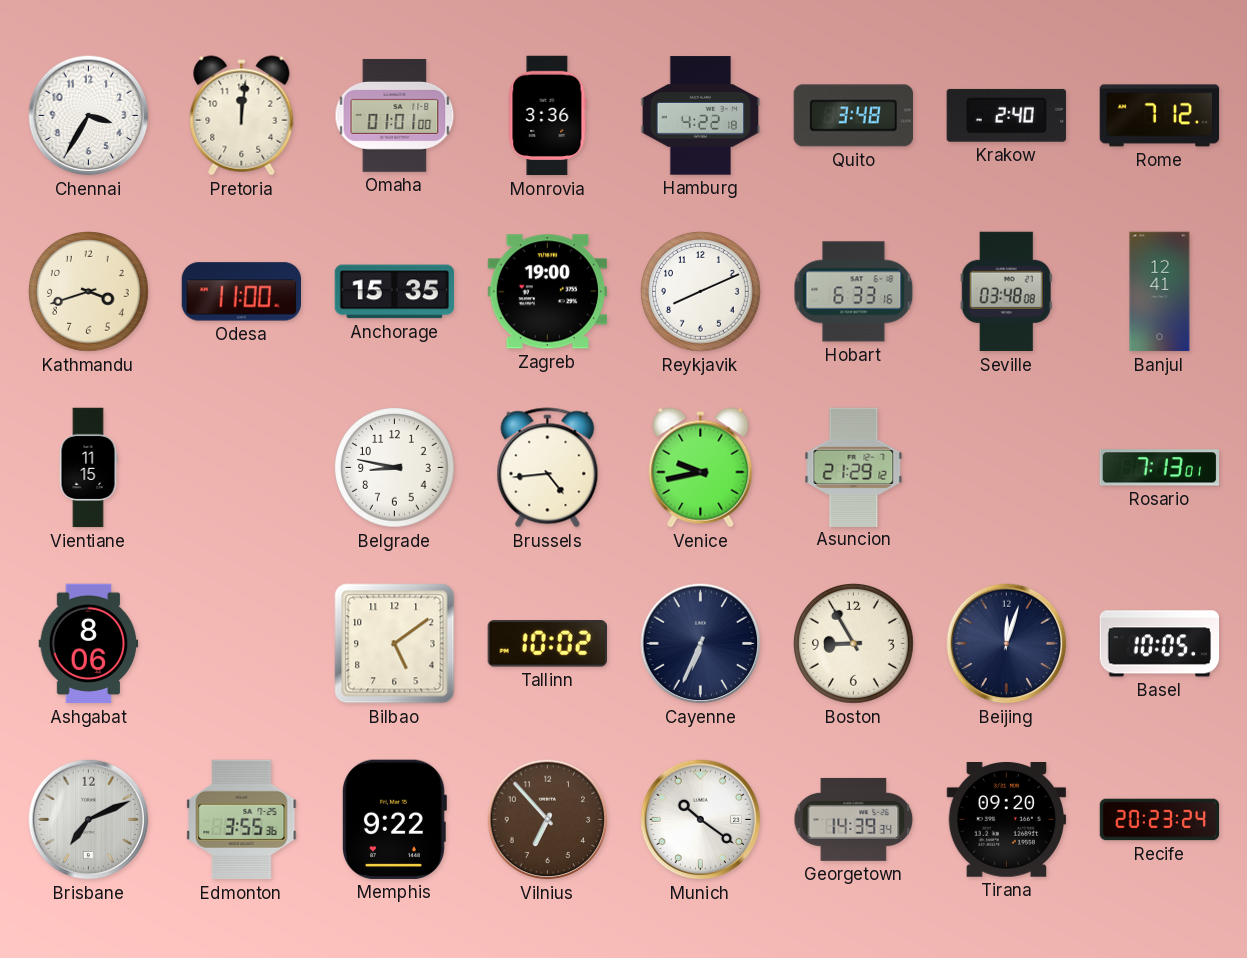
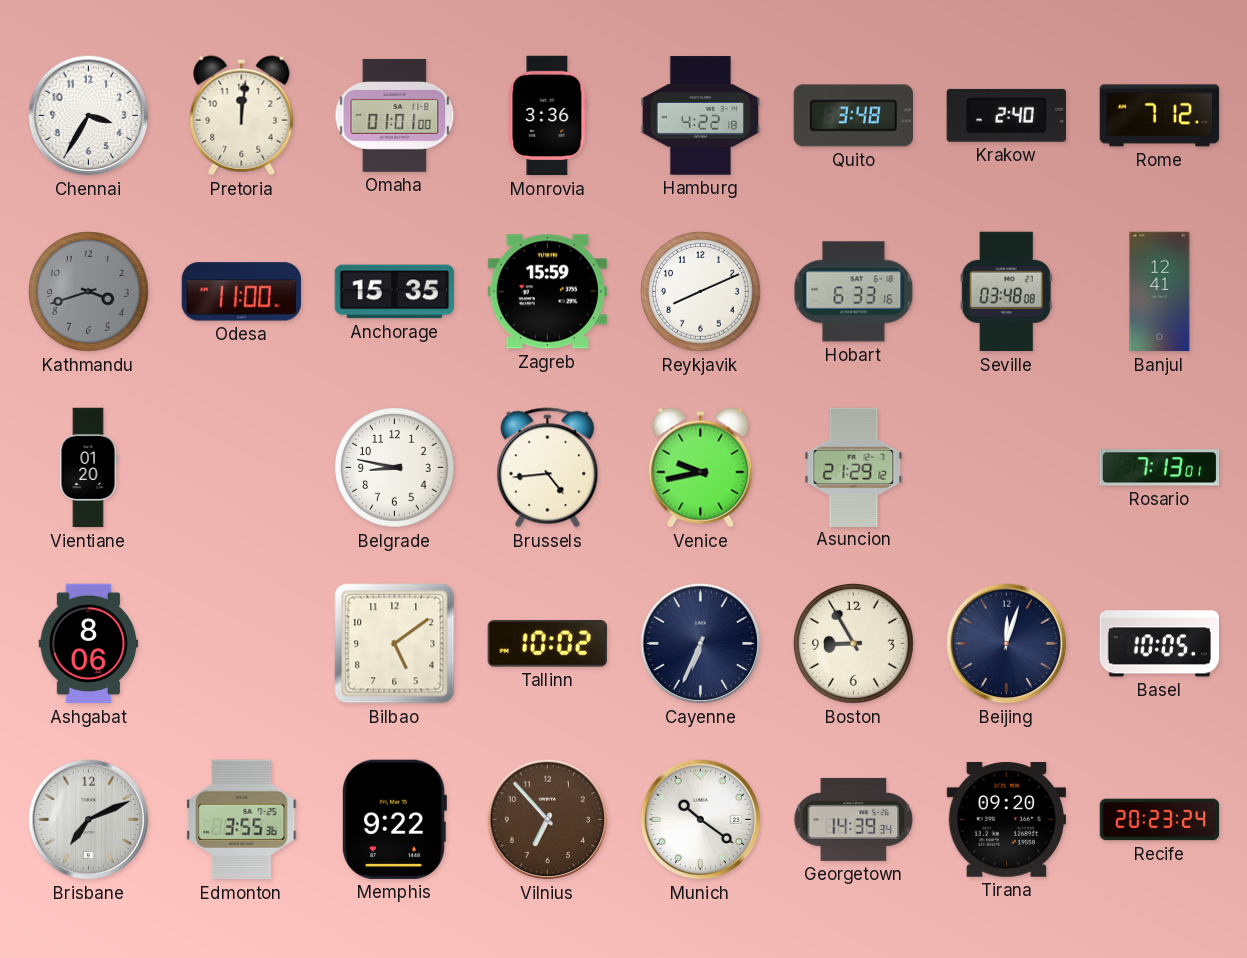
Kathmandu dial: cream -> grey (89, 292)
Zagreb: 19:00 -> 15:59 (547, 292)
Vientiane: 11:15 -> 01:20 (88, 468)
